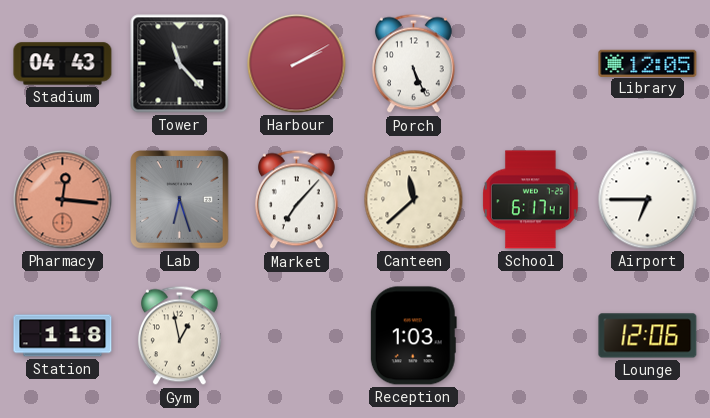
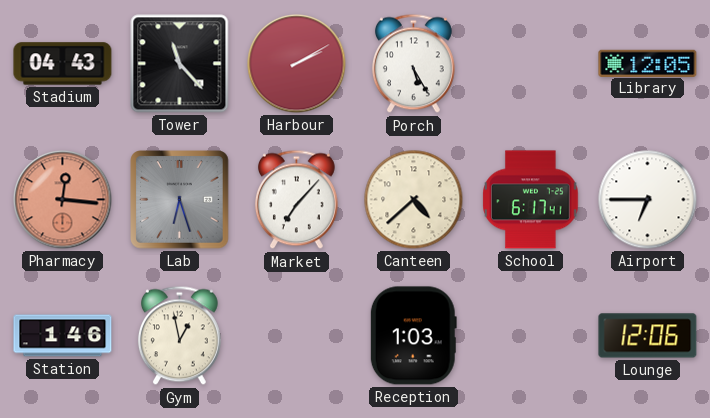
Porch: 5:26 -> 5:25 (413, 64)
Canteen: 11:38 -> 4:38 (414, 200)
Station: 1:18 -> 1:46 (63, 336)
